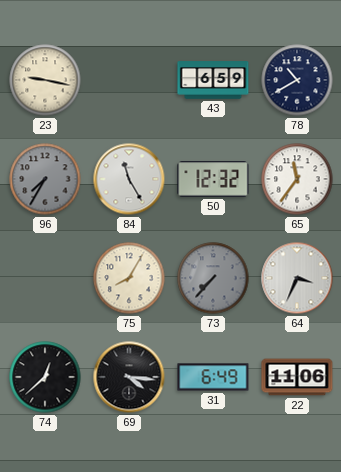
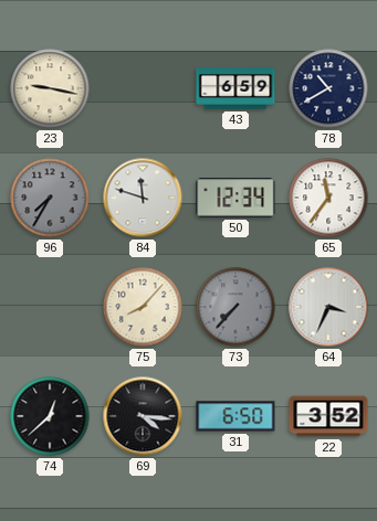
84: 11:25 -> 11:48 (143, 198)
50: 12:32 -> 12:34 (235, 198)
75: 8:05 -> 8:07 (143, 307)
31: 6:49 -> 6:50 (235, 416)
22: 11:06 -> 3:52 (328, 416)
